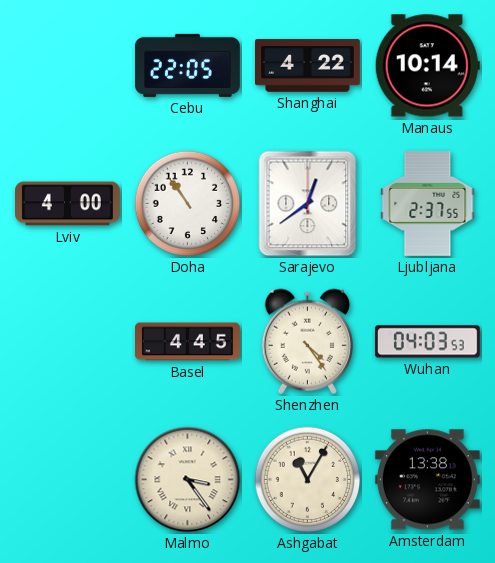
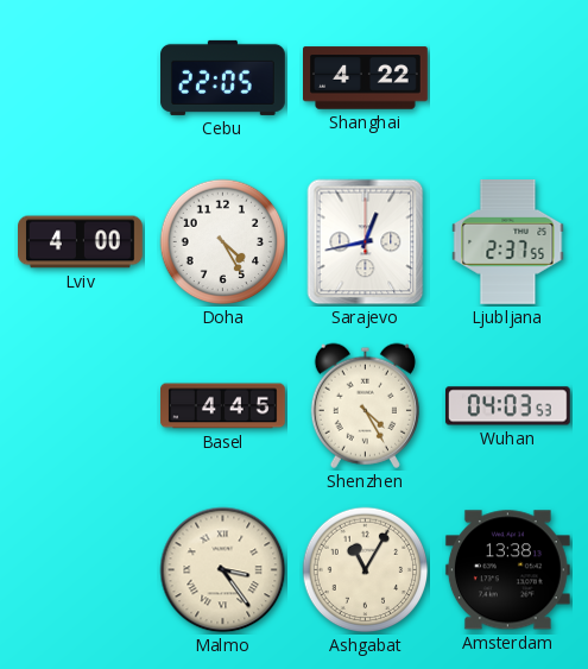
Manaus: 10:14 -> none (427, 66)
Doha: 10:54 -> 4:25 (223, 242)
Sarajevo: 12:39 -> 12:43 (366, 242)
Shenzhen: 4:24 -> 4:25 (365, 405)
